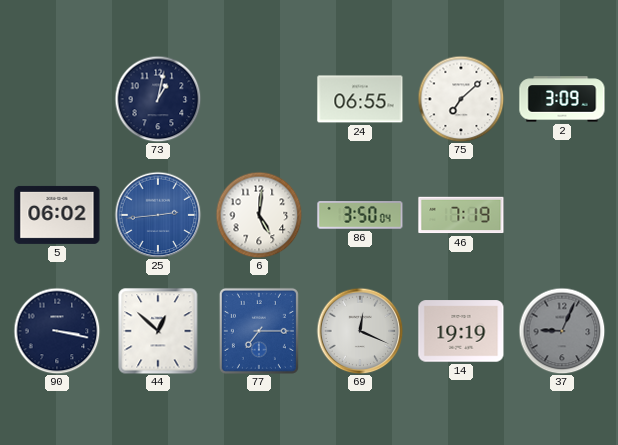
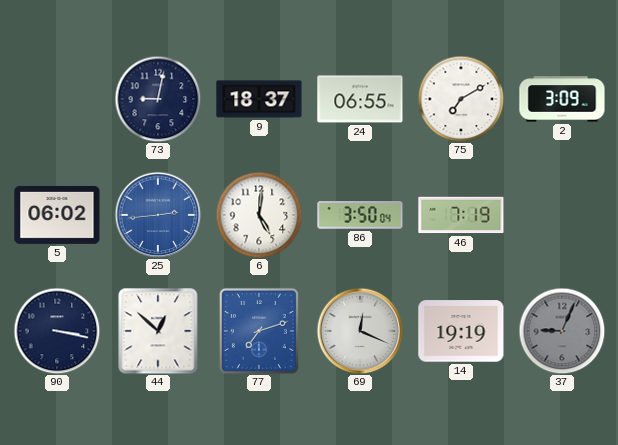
73: 1:02 -> 9:02 (158, 99)
9: none -> 18:37 (259, 99)
75: 7:08 -> 7:10 (461, 99)
77: 7:15 -> 7:12 (259, 331)
